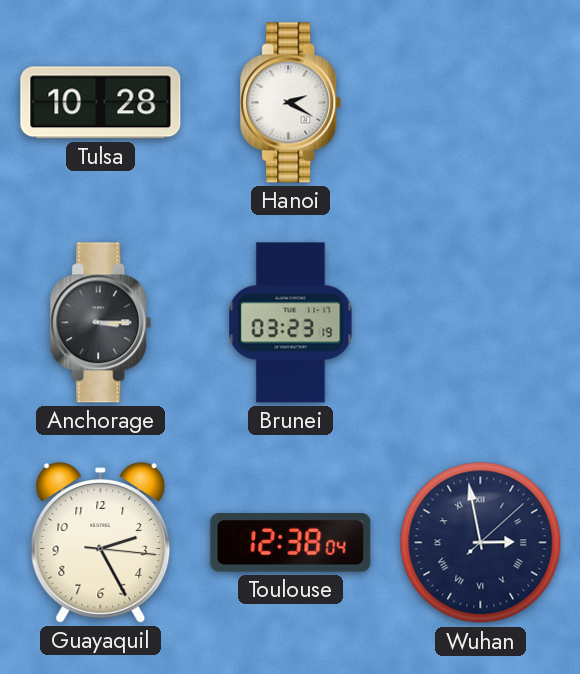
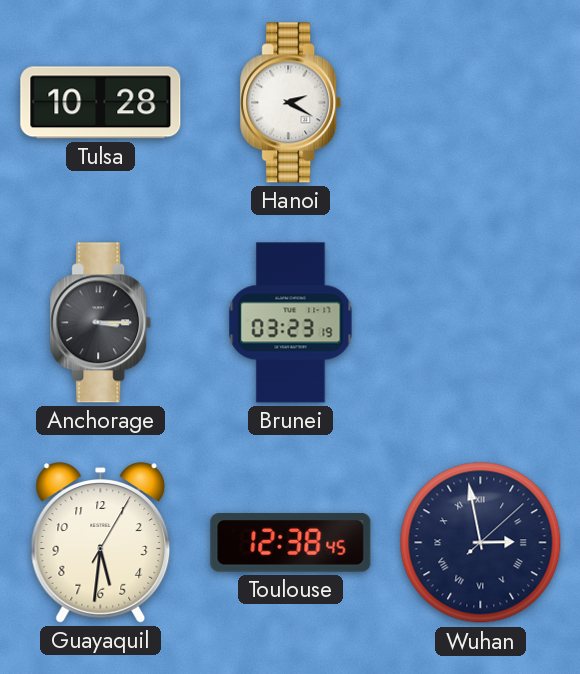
Guayaquil: 2:25 -> 5:31 (101, 543)
Toulouse: 12:38:04 -> 12:38:45 (291, 543)
